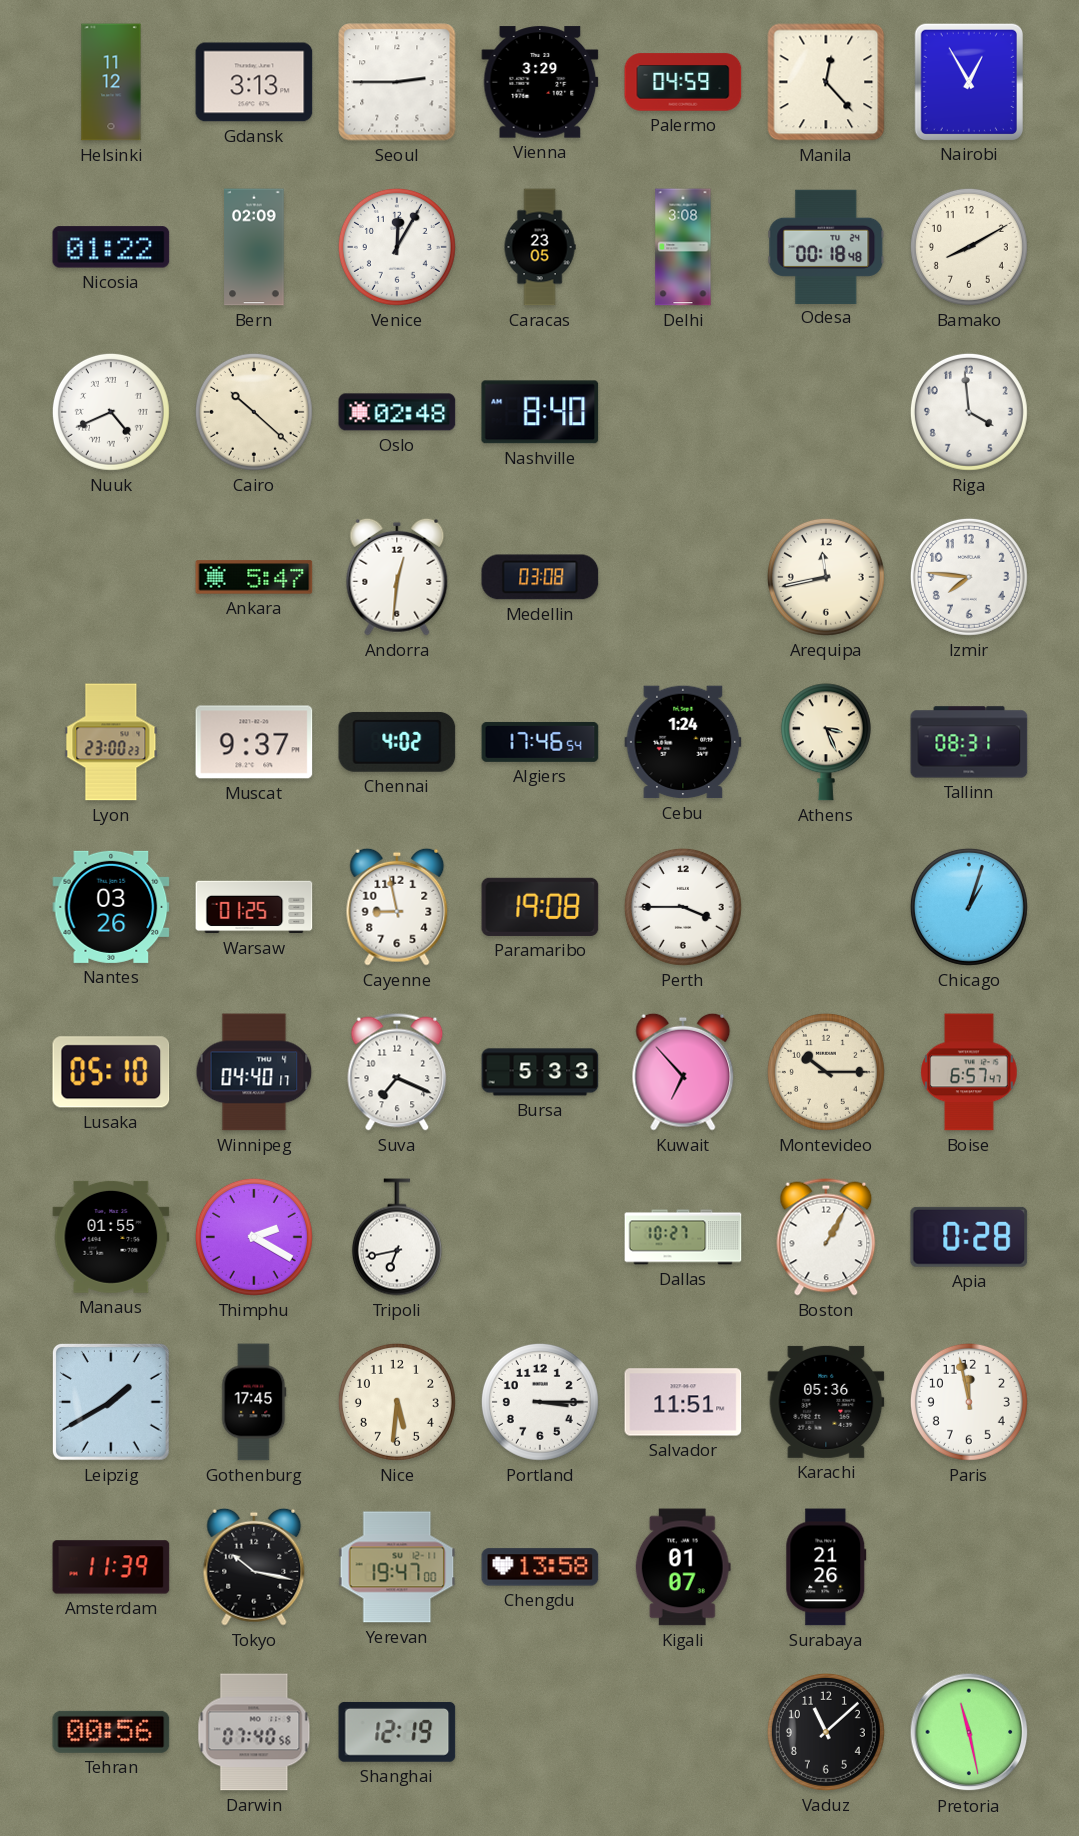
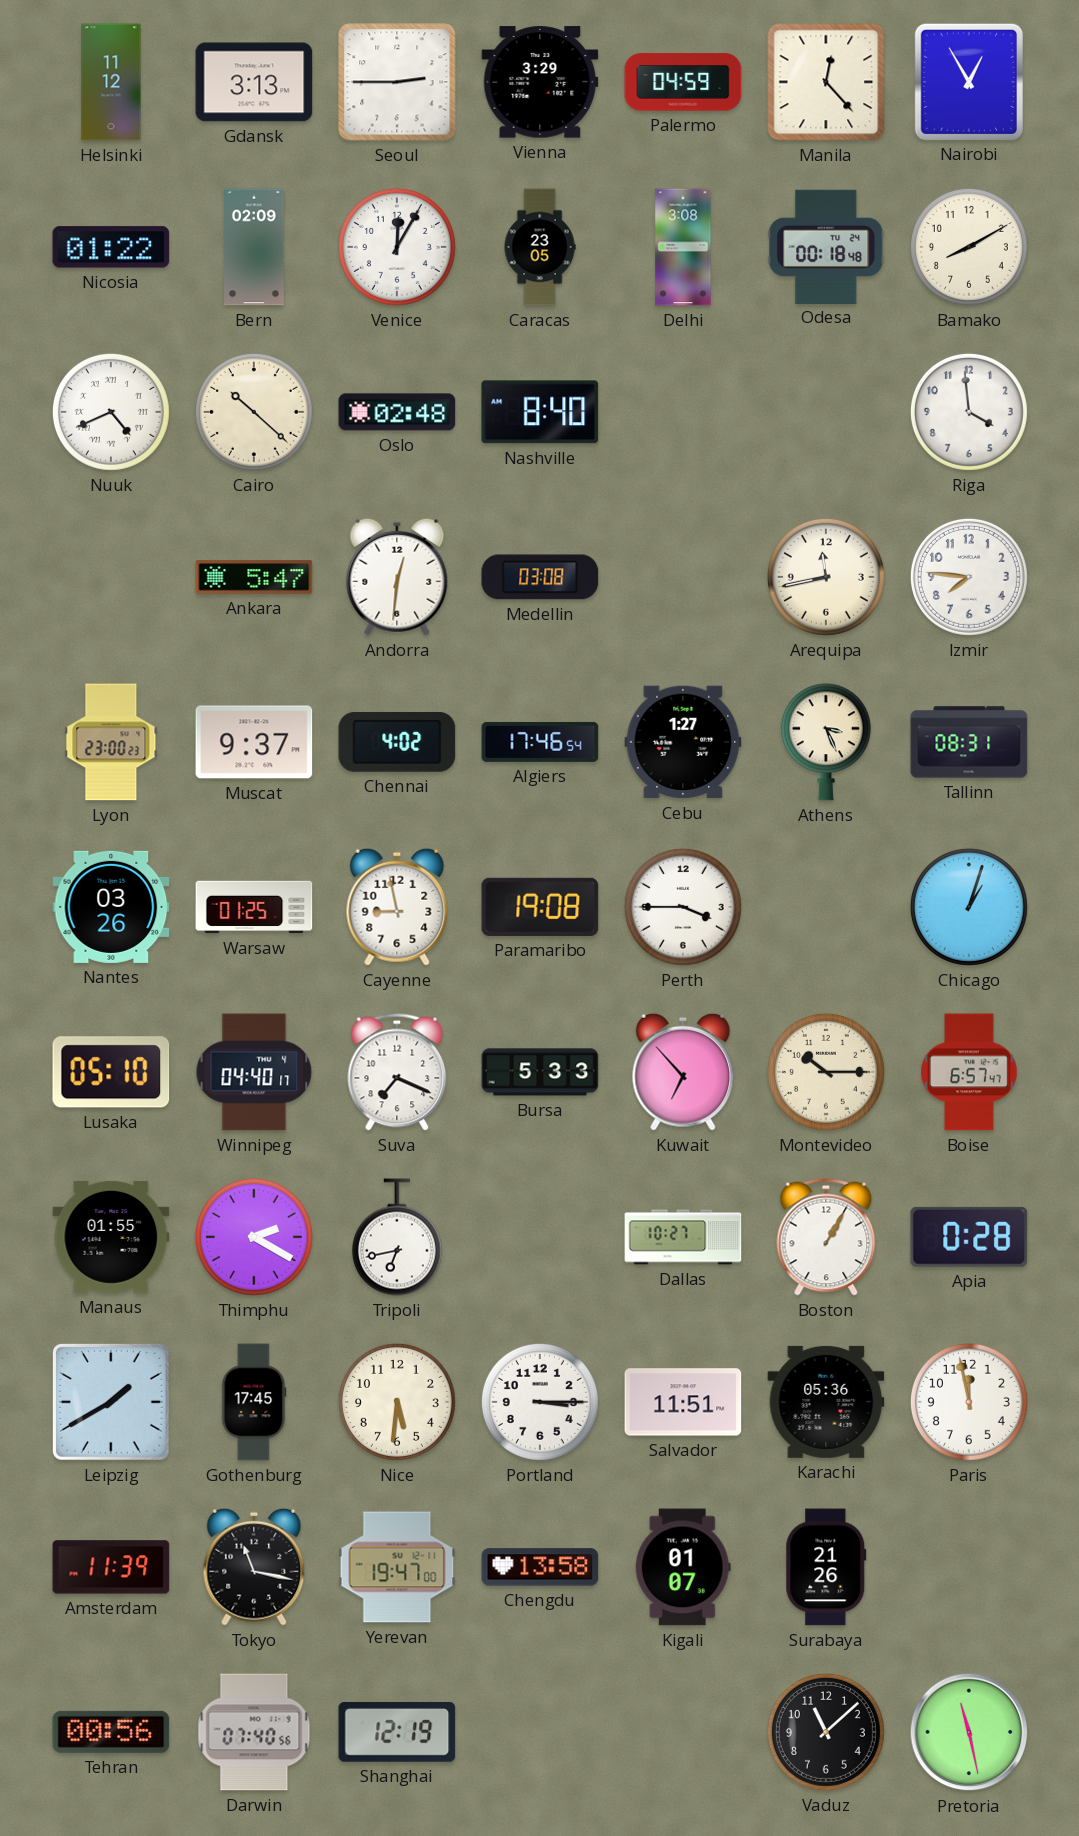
Cebu: 1:24 -> 1:27 (683, 742)
Tokyo: 10:17 -> 11:17 (254, 1567)
